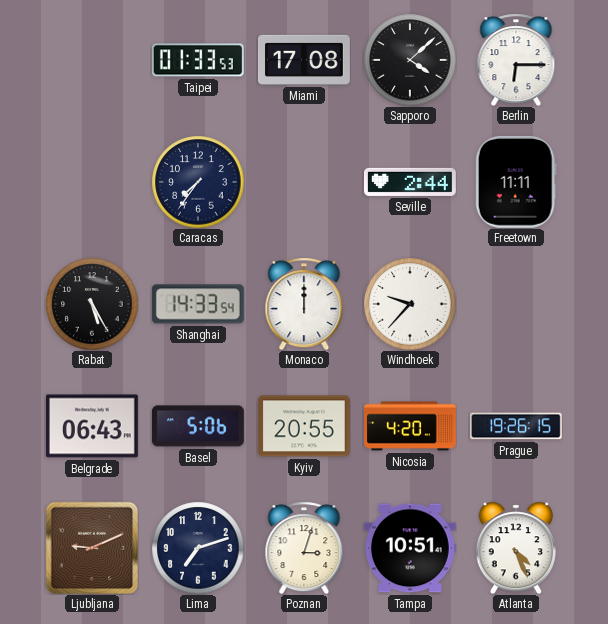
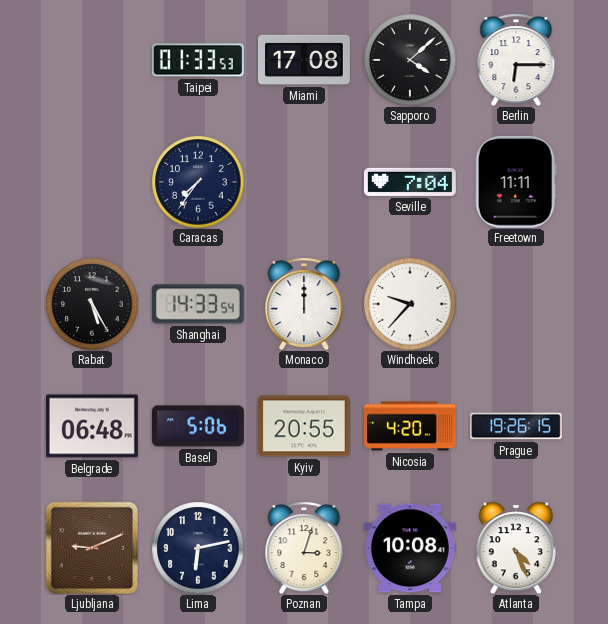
Seville: 2:44 -> 7:04 (410, 182)
Belgrade: 06:43 -> 06:48 (92, 426)
Lima: 7:12 -> 6:13 (198, 548)
Tampa: 10:51 -> 10:08 (410, 548)
